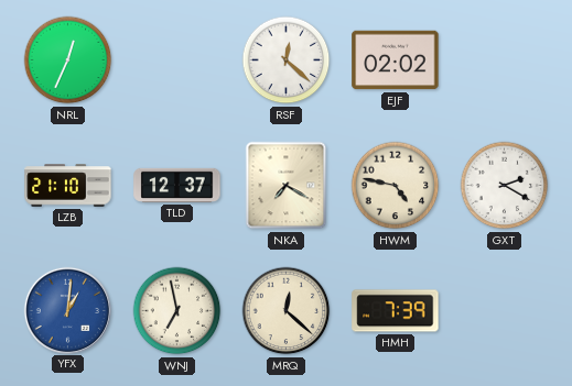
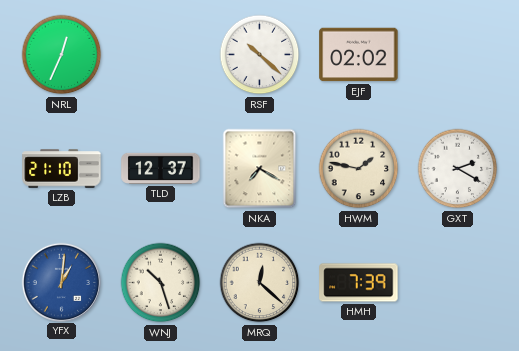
RSF: 12:22 -> 10:22 (260, 55)
HWM: 4:47 -> 1:47 (359, 169)
WNJ: 6:58 -> 10:27 (161, 283)
